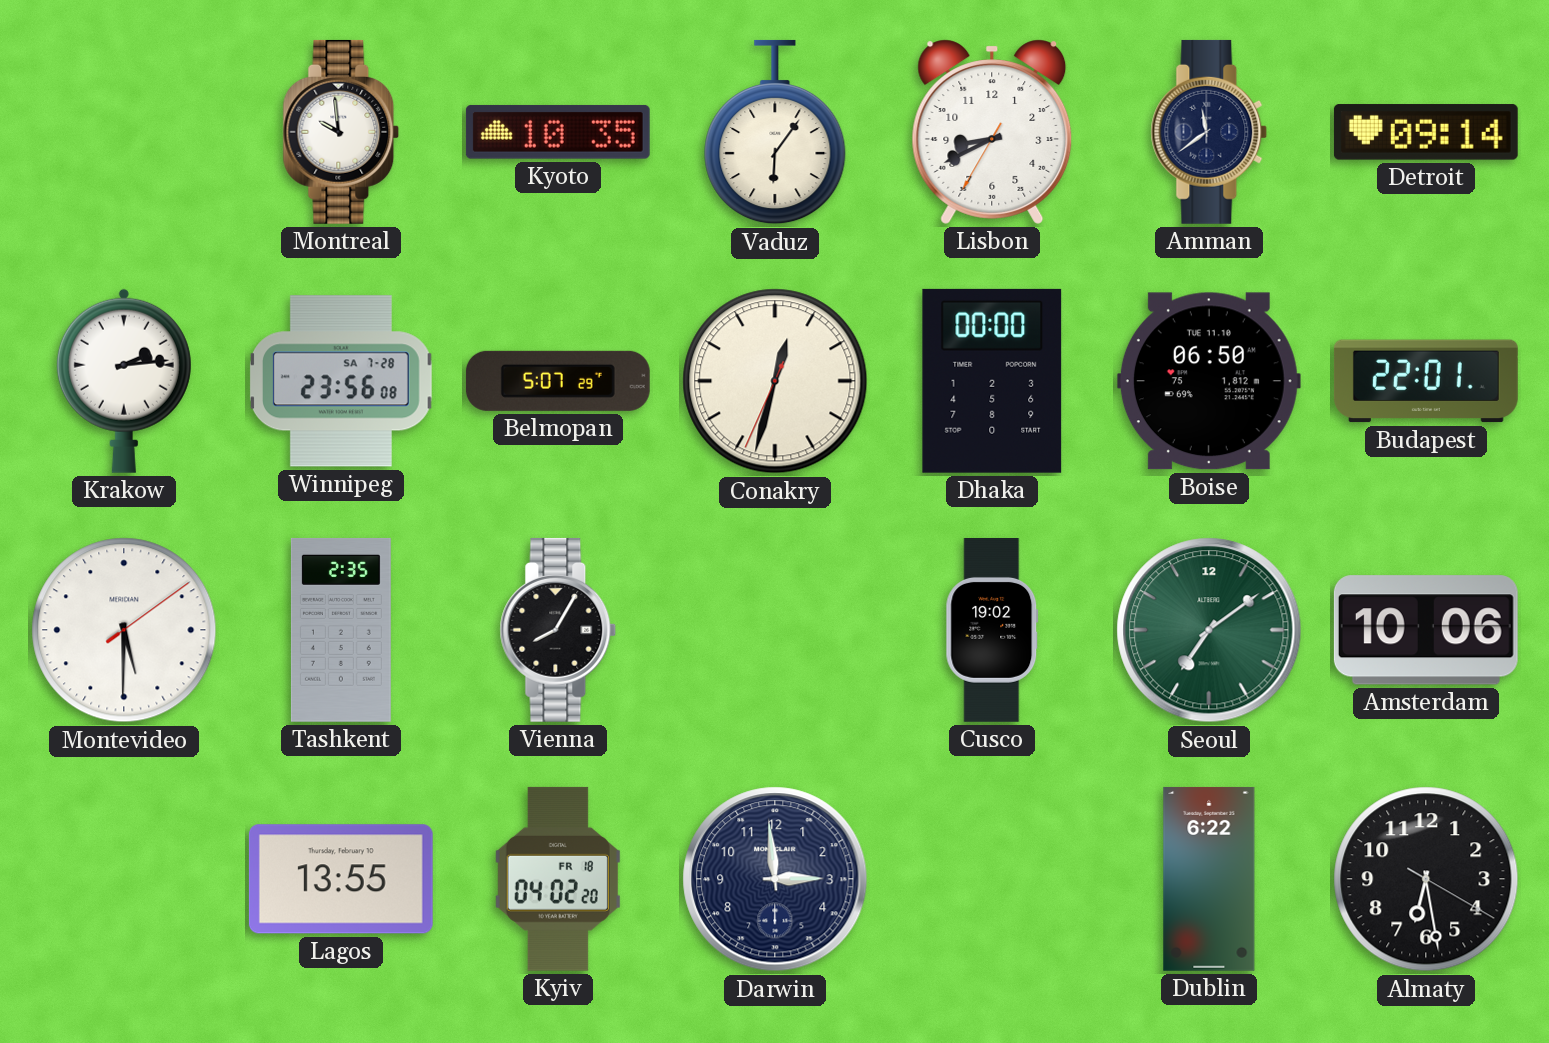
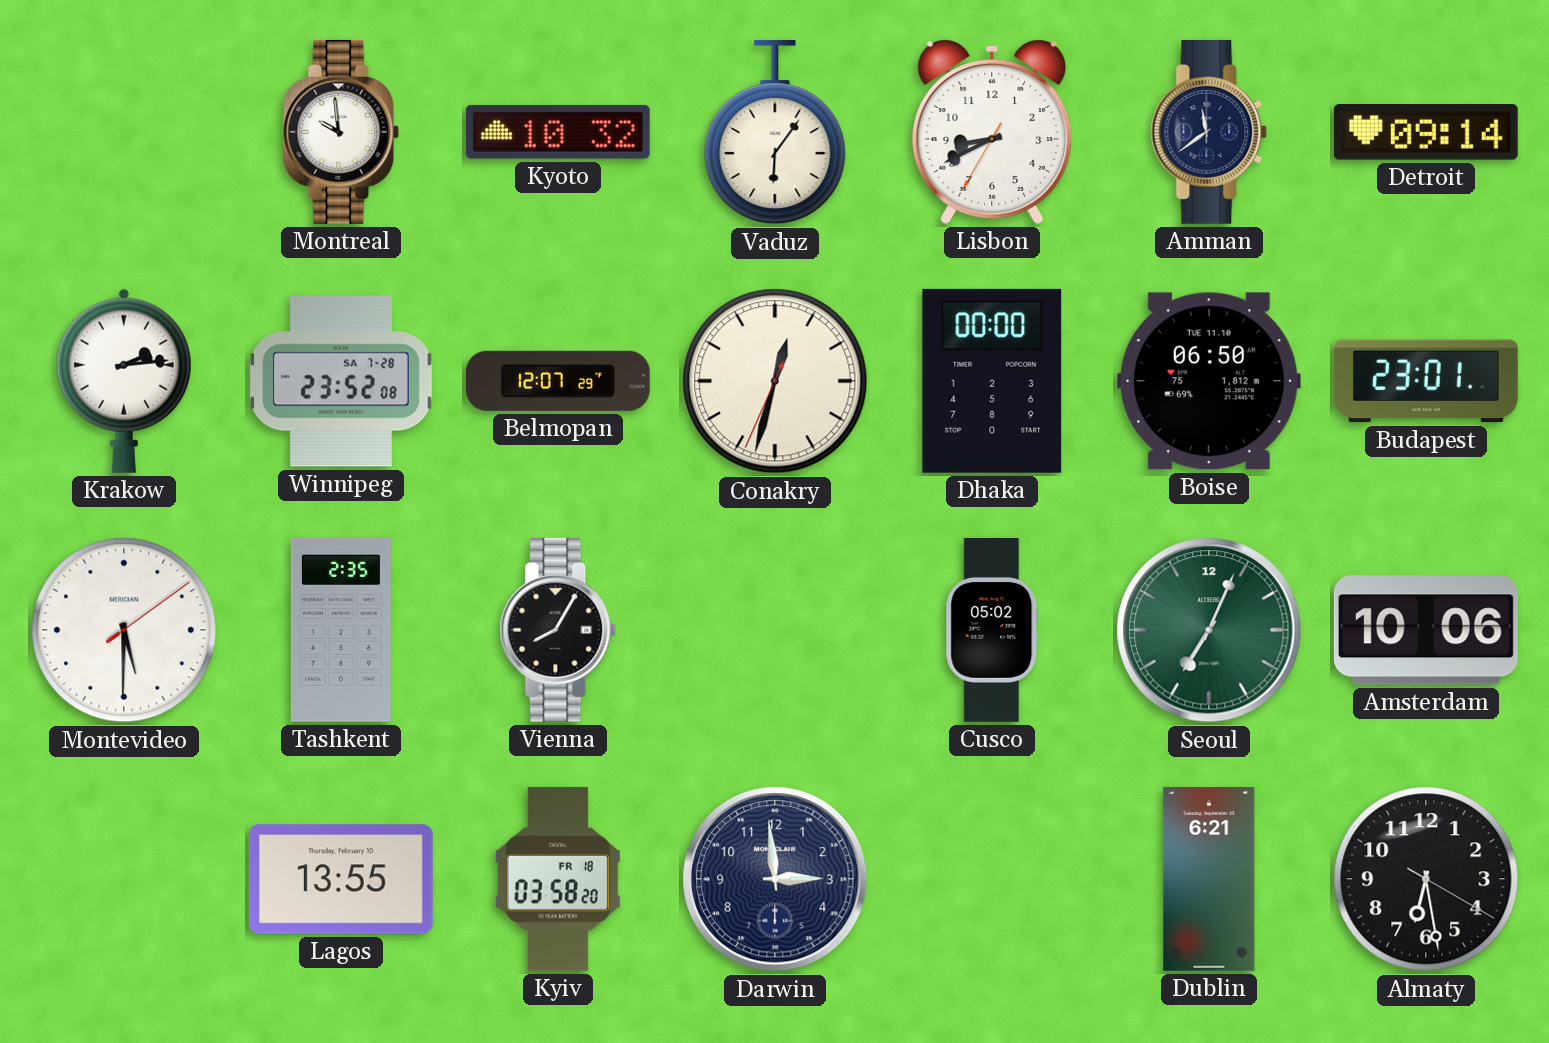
Kyoto: 10:35 -> 10:32 (558, 132)
Winnipeg: 23:56 -> 23:52 (341, 381)
Belmopan: 5:07 -> 12:07 (558, 381)
Budapest: 22:01 -> 23:01 (1426, 381)
Cusco: 19:02 -> 05:02 (992, 631)
Seoul: 7:09 -> 7:04 (1209, 630)
Kyiv: 04:02 -> 03:58 (558, 879)
Dublin: 6:22 -> 6:21 (1209, 879)
